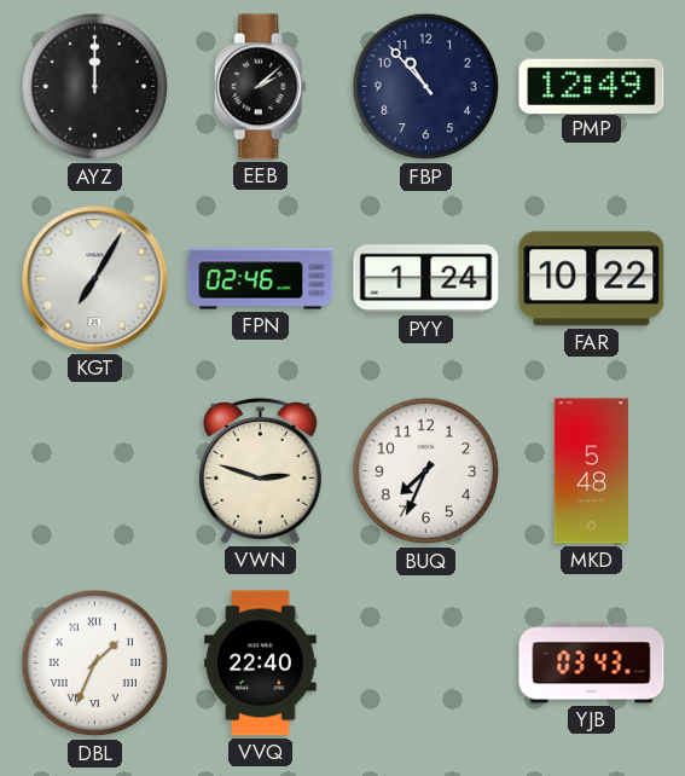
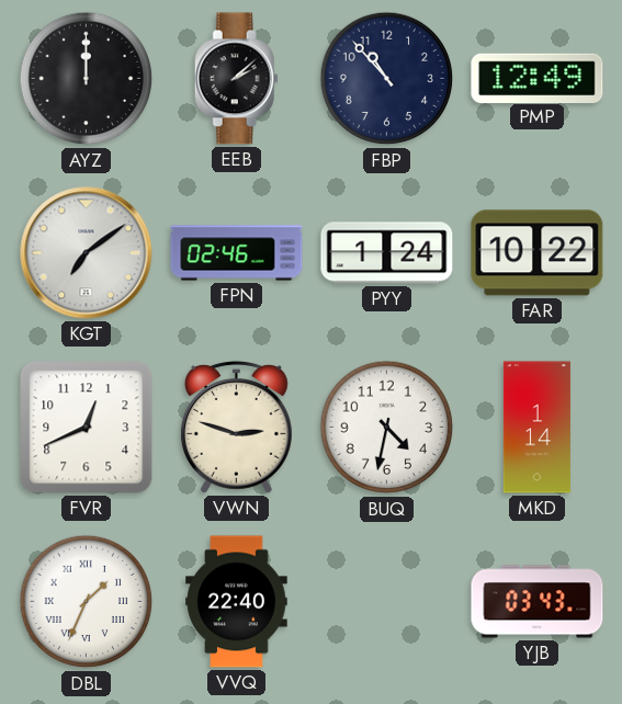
KGT: 7:05 -> 7:09 (87, 253)
FVR: none -> 12:41 (87, 428)
BUQ: 7:34 -> 4:32 (387, 428)
MKD: 5:48 -> 1:14 (536, 428)
